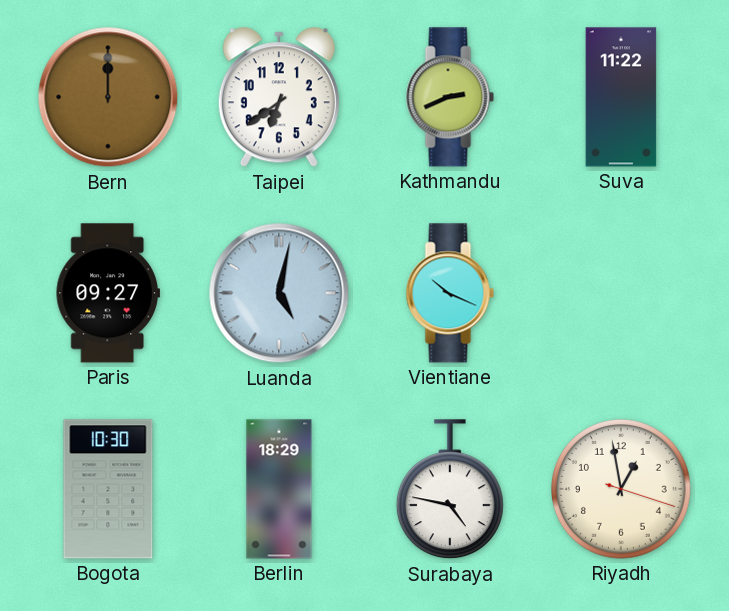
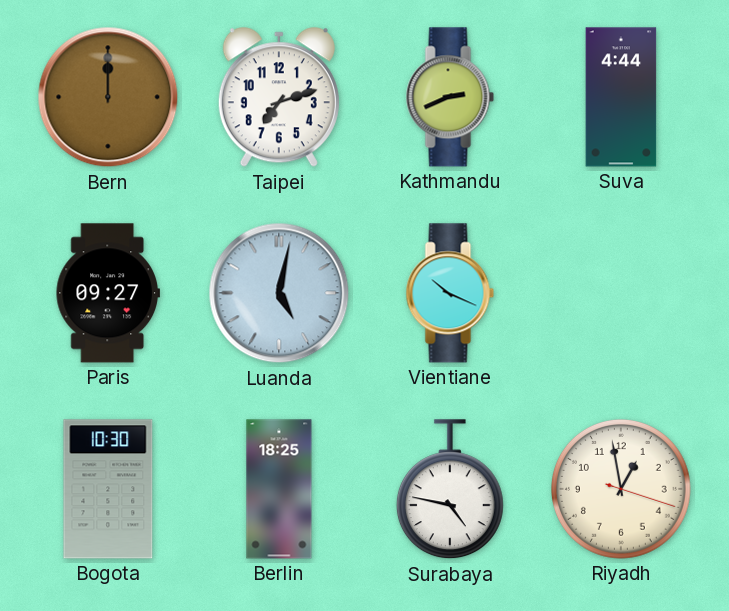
Taipei: 6:39 -> 7:12 (279, 98)
Suva: 11:22 -> 4:44 (621, 97)
Berlin: 18:29 -> 18:25 (279, 489)
